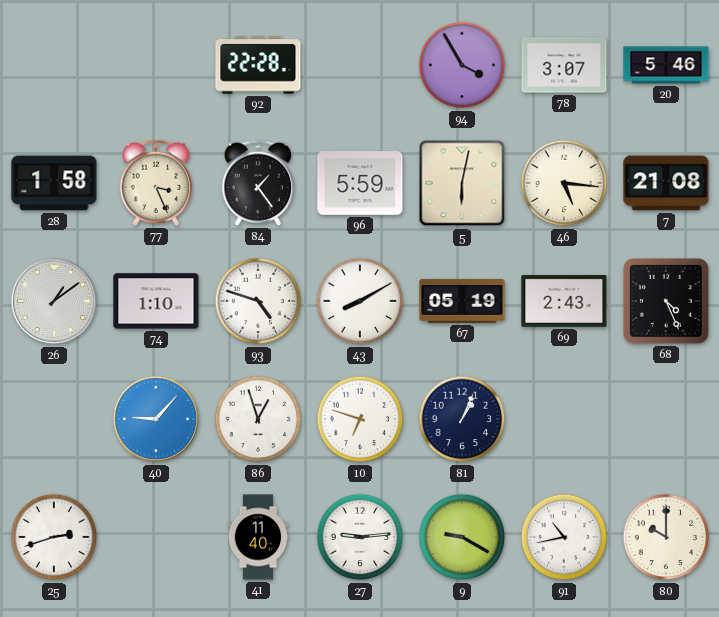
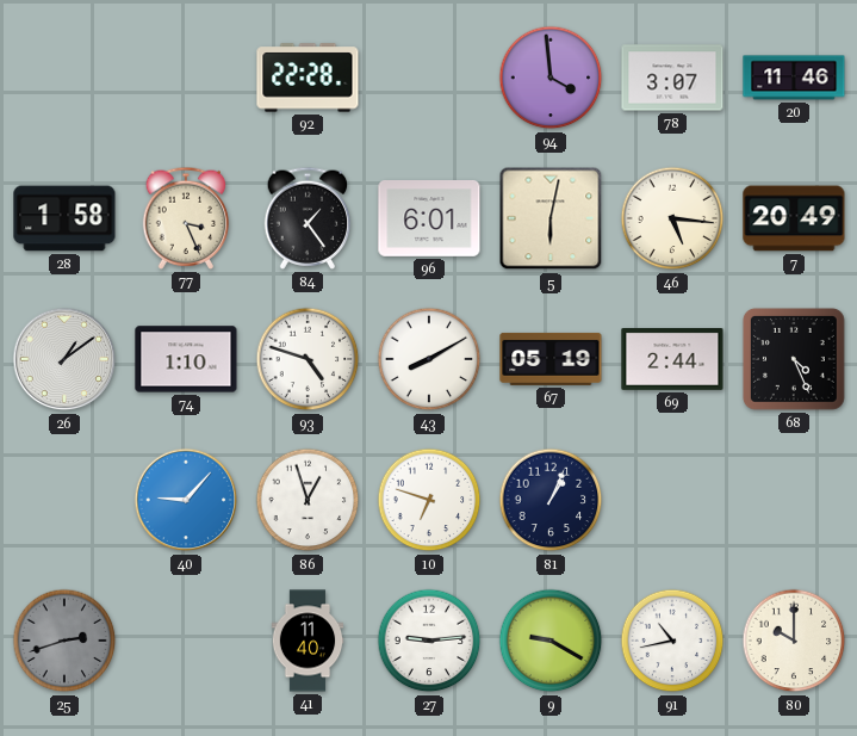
94: 3:55 -> 3:59 (551, 78)
20: 5:46 -> 11:46 (794, 78)
96: 5:59 -> 6:01 (429, 219)
7: 21:08 -> 20:49 (794, 218)
69: 2:43 -> 2:44 (672, 360)
25 dial: white -> grey (64, 641)
